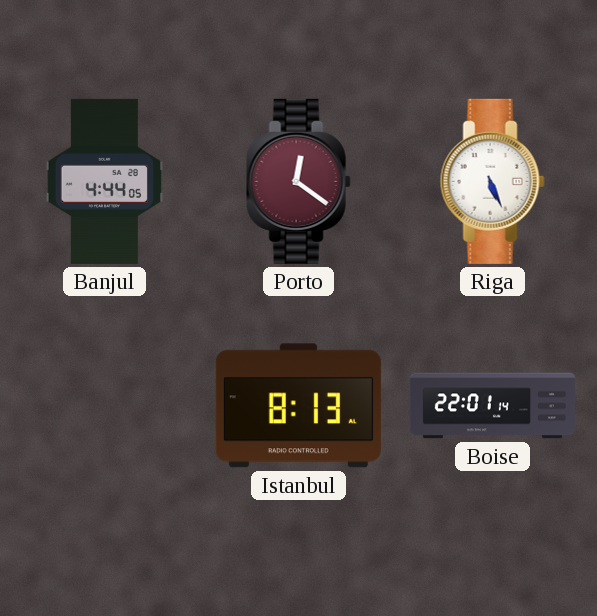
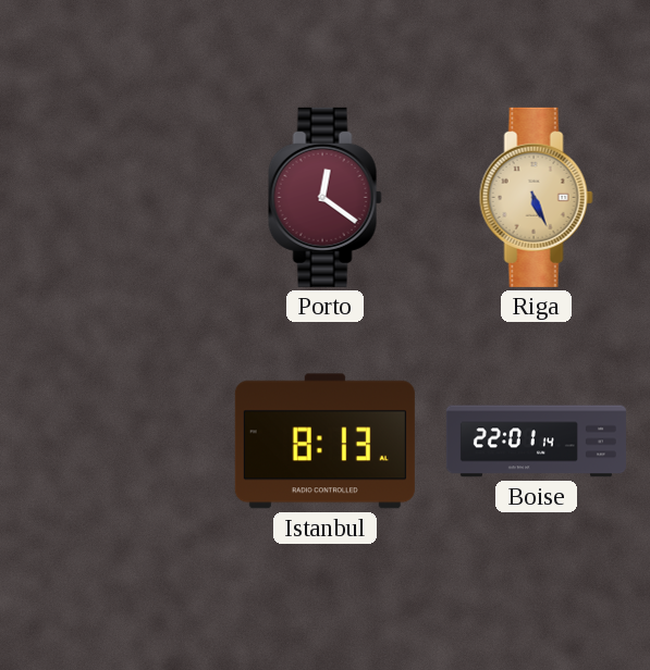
Banjul: 4:44 -> none (104, 181)
Riga dial: white -> champagne (536, 197)
